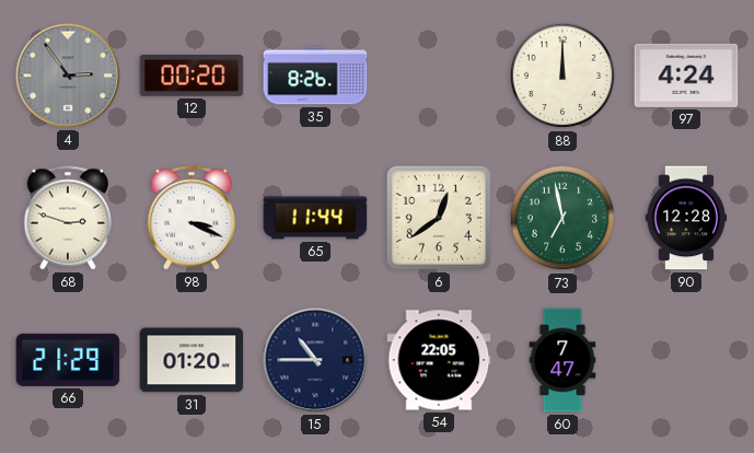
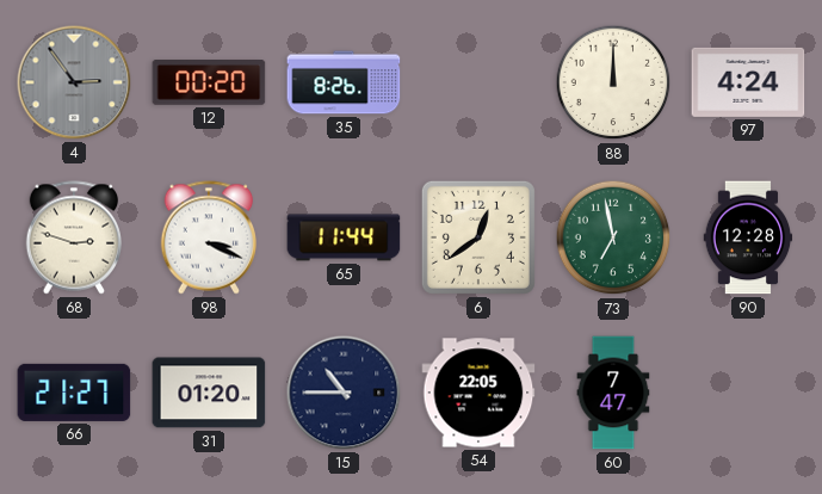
66: 21:29 -> 21:27 (74, 393)
